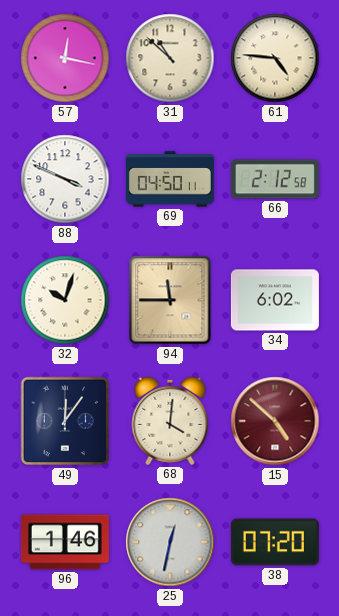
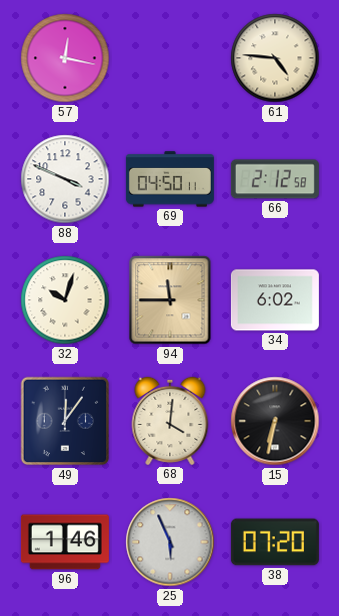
31: 10:52 -> none (170, 58)
15: 4:52 -> 6:32 (275, 421)
15 dial: burgundy -> black (275, 421)
25: 12:32 -> 5:56 (170, 542)
